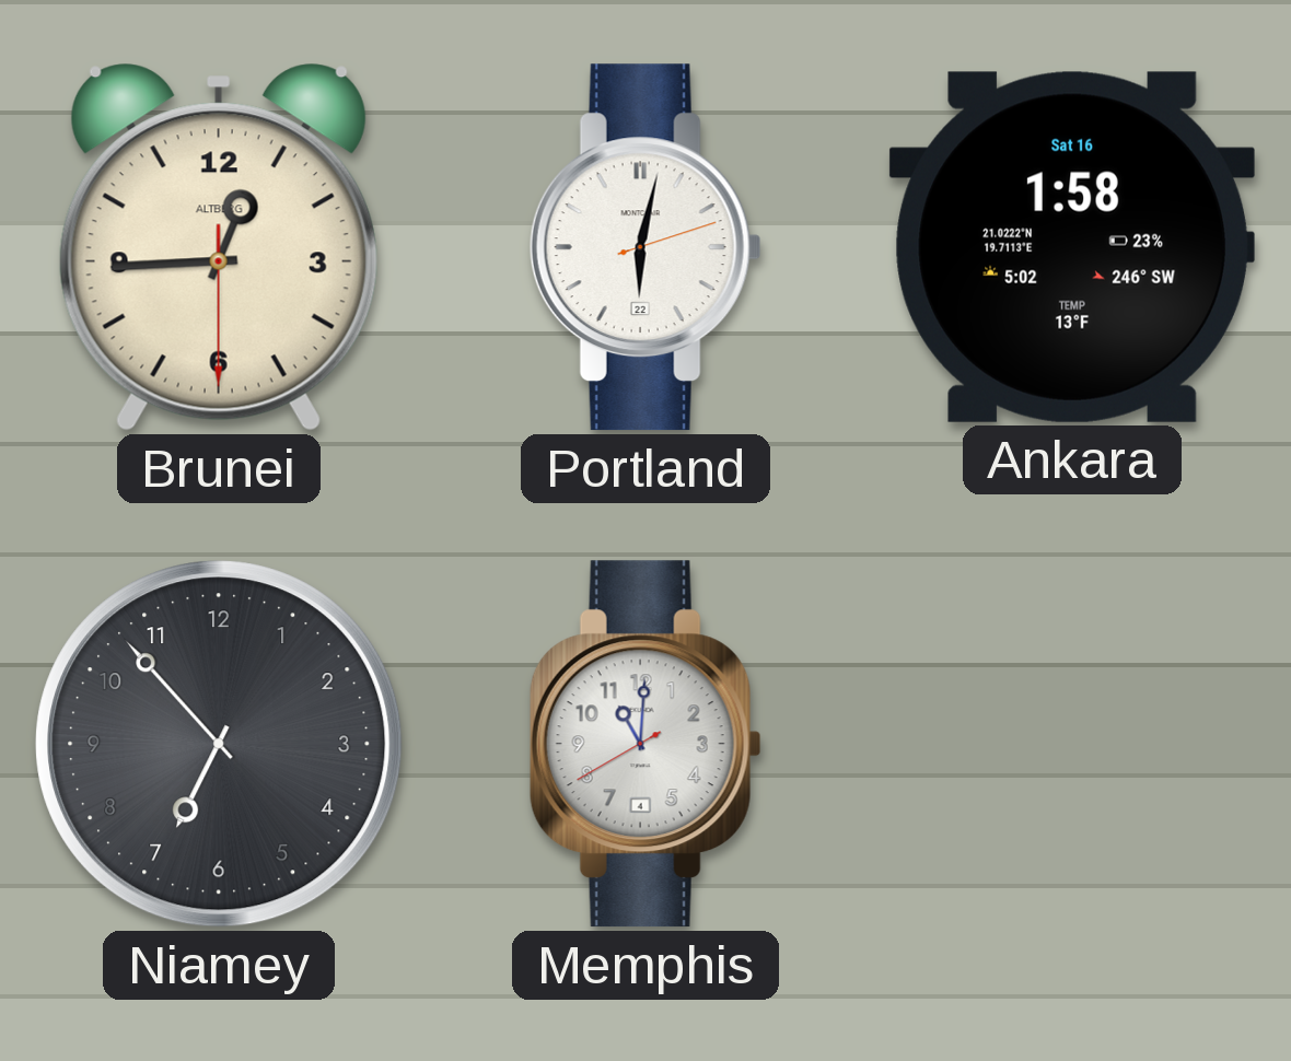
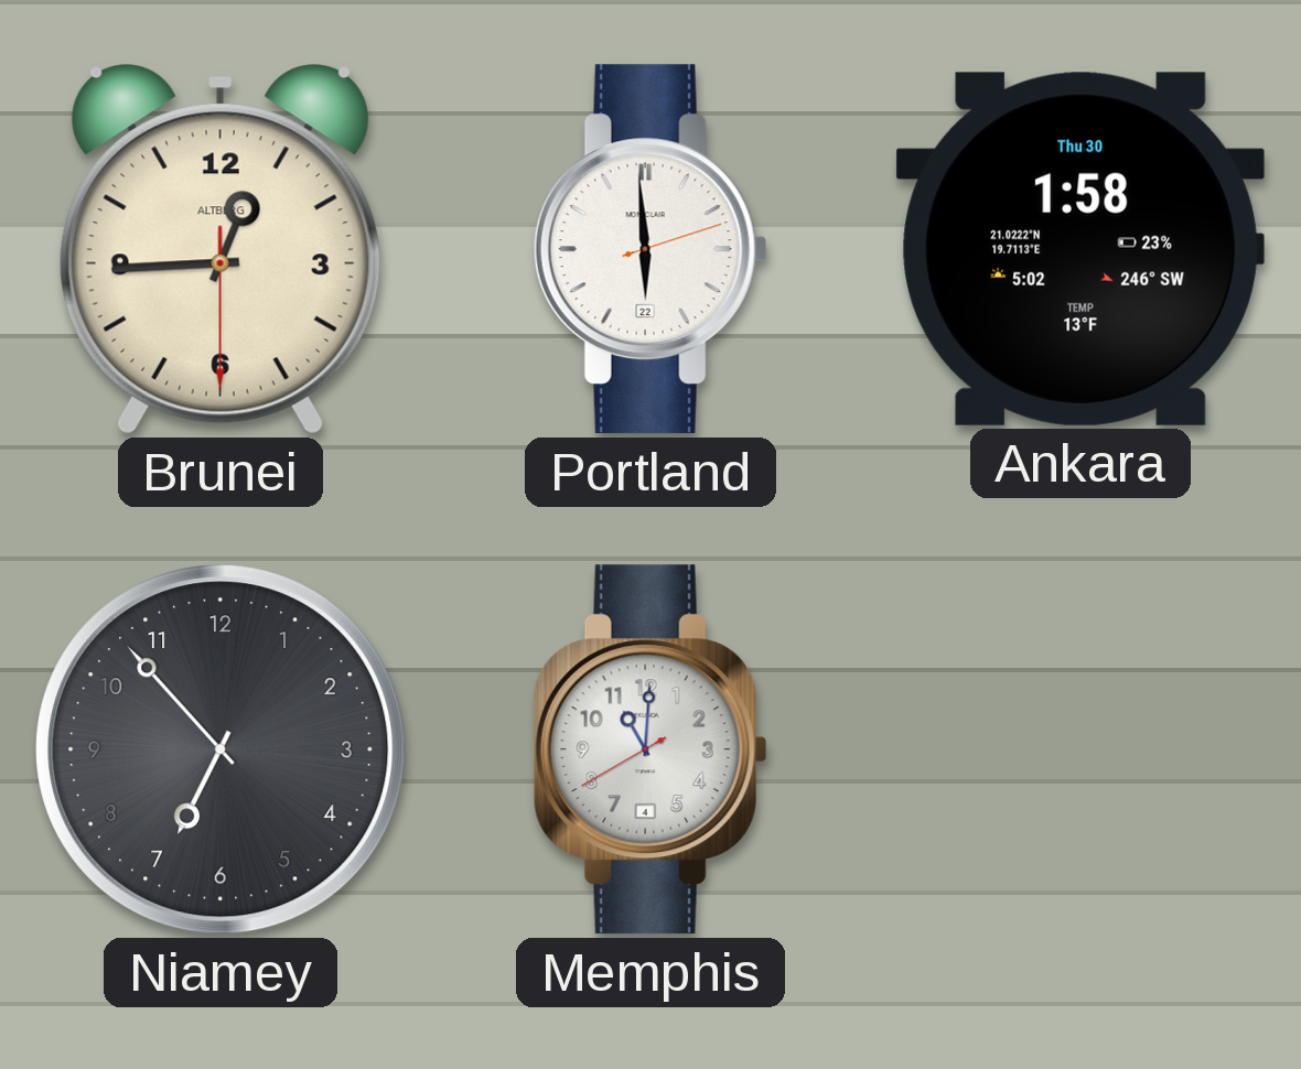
Portland: 6:02 -> 5:59 (650, 249)
Ankara date: Sat 16 -> Thu 30 (1080, 249)
